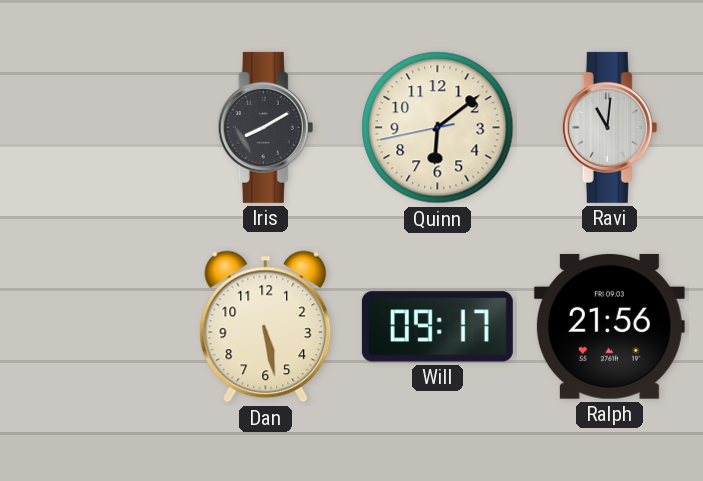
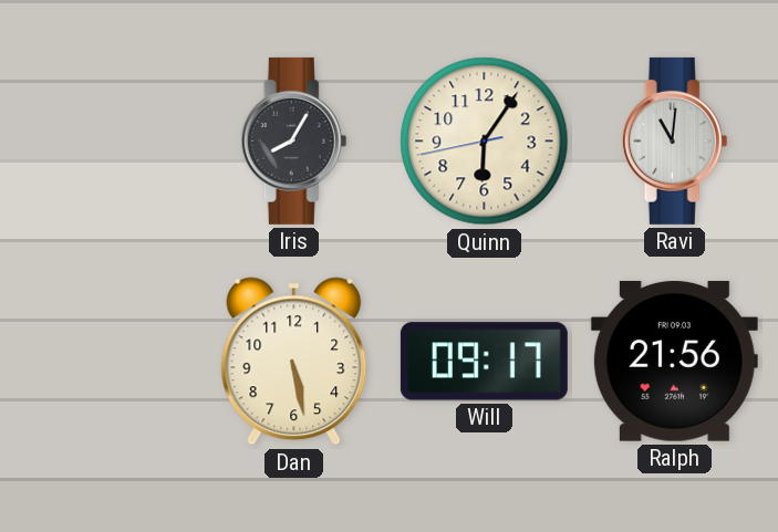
Iris: 8:10 -> 8:05 (294, 140)
Quinn: 6:08 -> 6:05 (485, 142)
